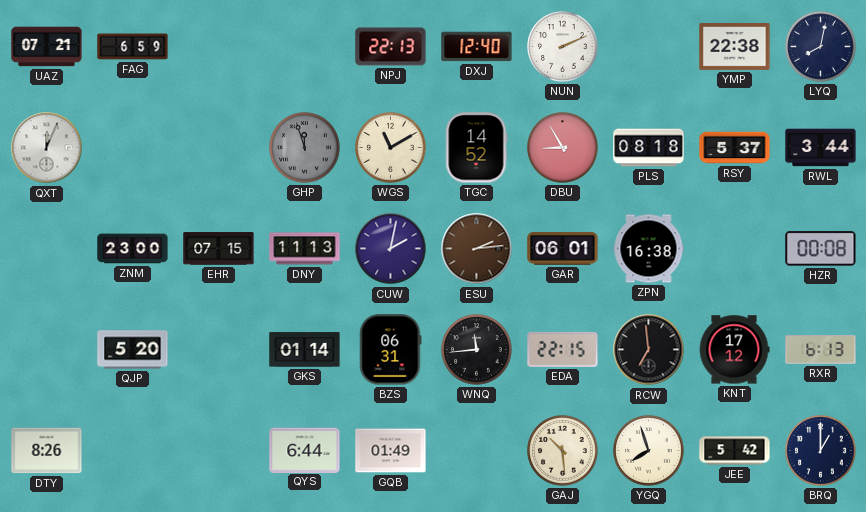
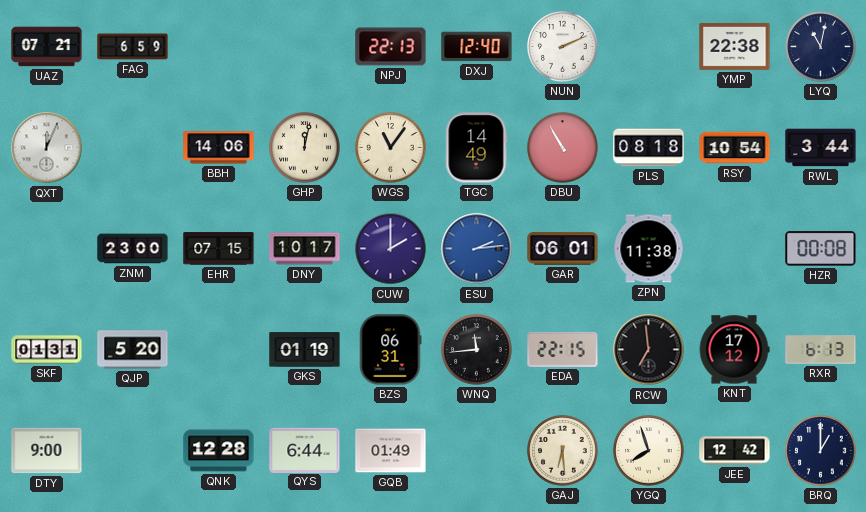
LYQ: 8:02 -> 11:02 (821, 47)
BBH: none -> 14:06 (219, 148)
GHP: 11:57 -> 12:02 (305, 148)
GHP dial: grey -> cream (305, 148)
WGS: 11:10 -> 11:06 (391, 148)
TGC: 14:52 -> 14:49 (476, 148)
DBU: 8:55 -> 10:55 (563, 148)
RSY: 5:37 -> 10:54 (735, 148)
DNY: 11:13 -> 10:17 (305, 249)
CUW: 2:02 -> 2:00 (391, 249)
ESU dial: brown -> blue (477, 249)
ZPN: 16:38 -> 11:38 (649, 249)
SKF: none -> 01:31 (47, 350)
GKS: 01:14 -> 01:19 (305, 350)
DTY: 8:26 -> 9:00 (47, 451)
QNK: none -> 12:28 (219, 451)
GAJ: 10:29 -> 6:29 (563, 451)
JEE: 5:42 -> 12:42 (735, 451)
